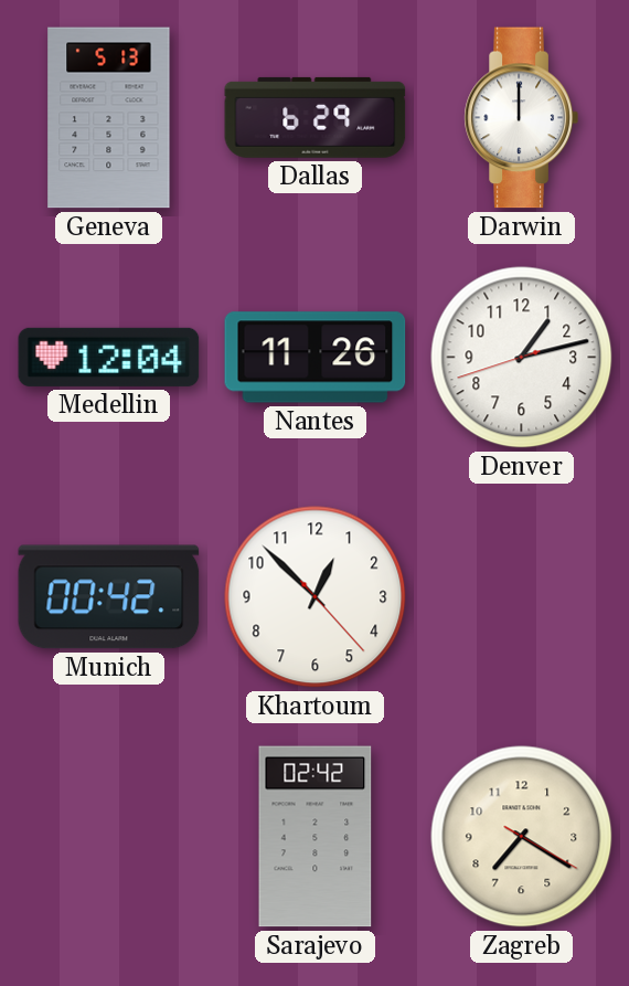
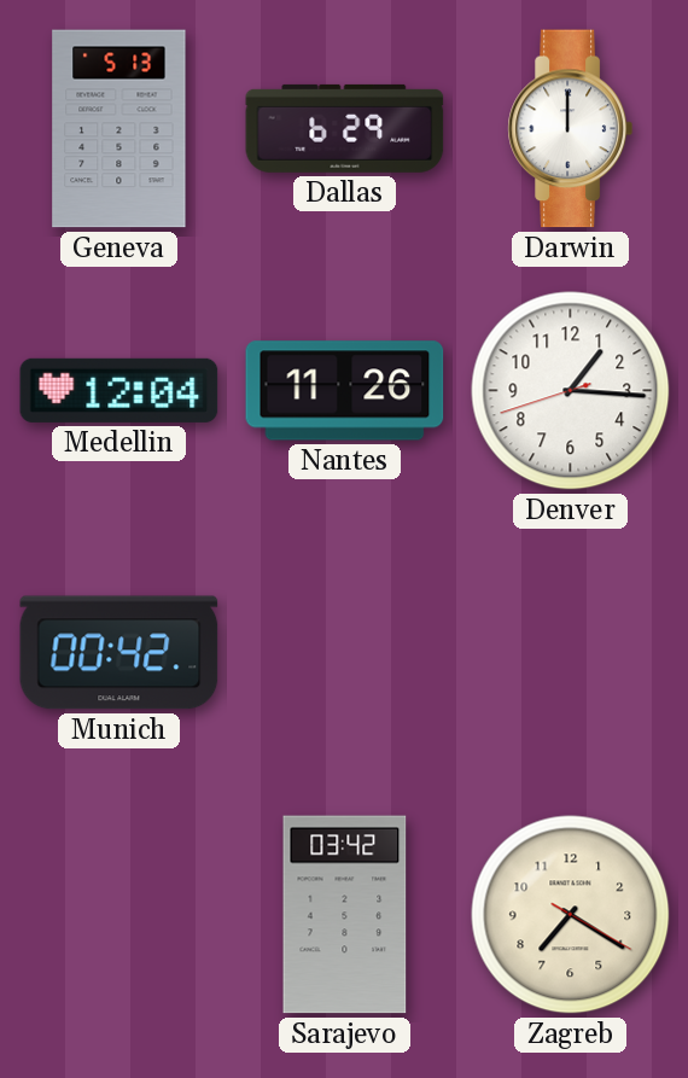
Denver: 1:12 -> 1:15 (571, 391)
Khartoum: 12:52 -> none (316, 597)
Sarajevo: 02:42 -> 03:42 (345, 915)
